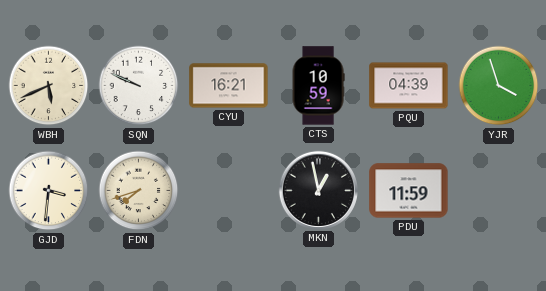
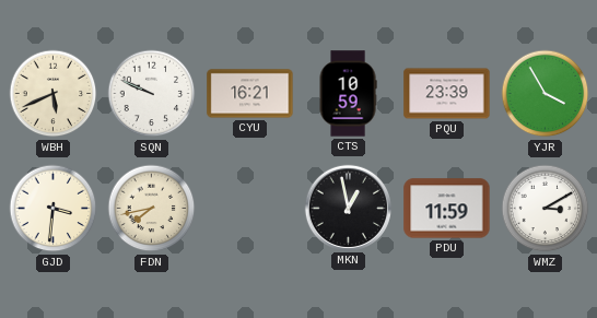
PQU: 04:39 -> 23:39 (447, 94)
YJR: 3:57 -> 3:55 (546, 94)
FDN: 7:42 -> 7:43 (152, 209)
WMZ: none -> 3:10 (546, 209)
